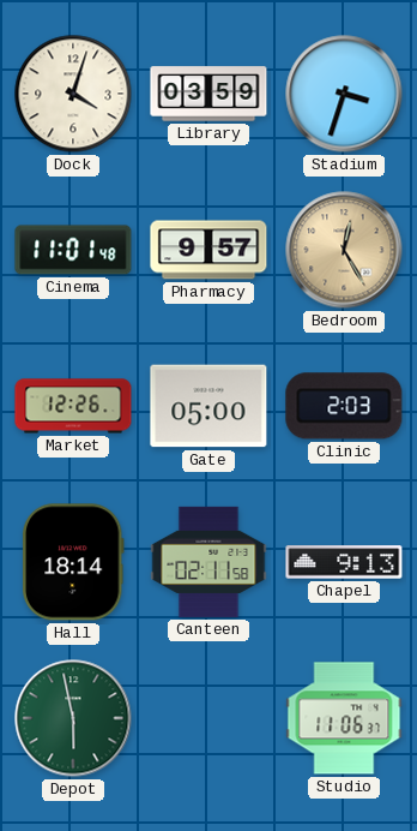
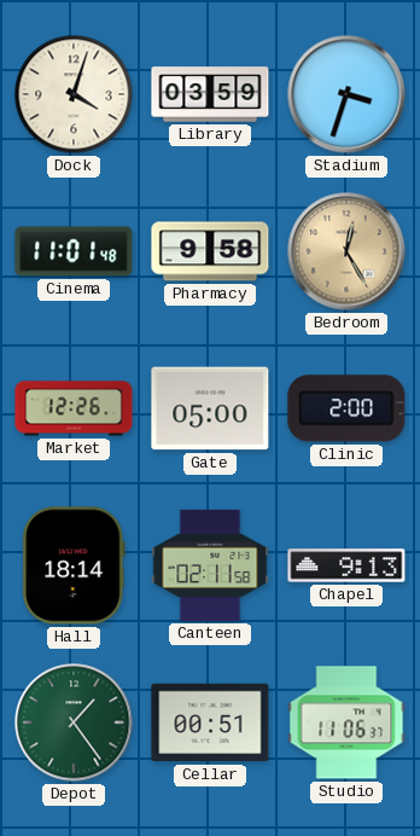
Pharmacy: 9:57 -> 9:58 (210, 251)
Clinic: 2:03 -> 2:00 (346, 408)
Depot: 5:58 -> 1:24 (74, 722)
Cellar: none -> 00:51 (210, 722)
